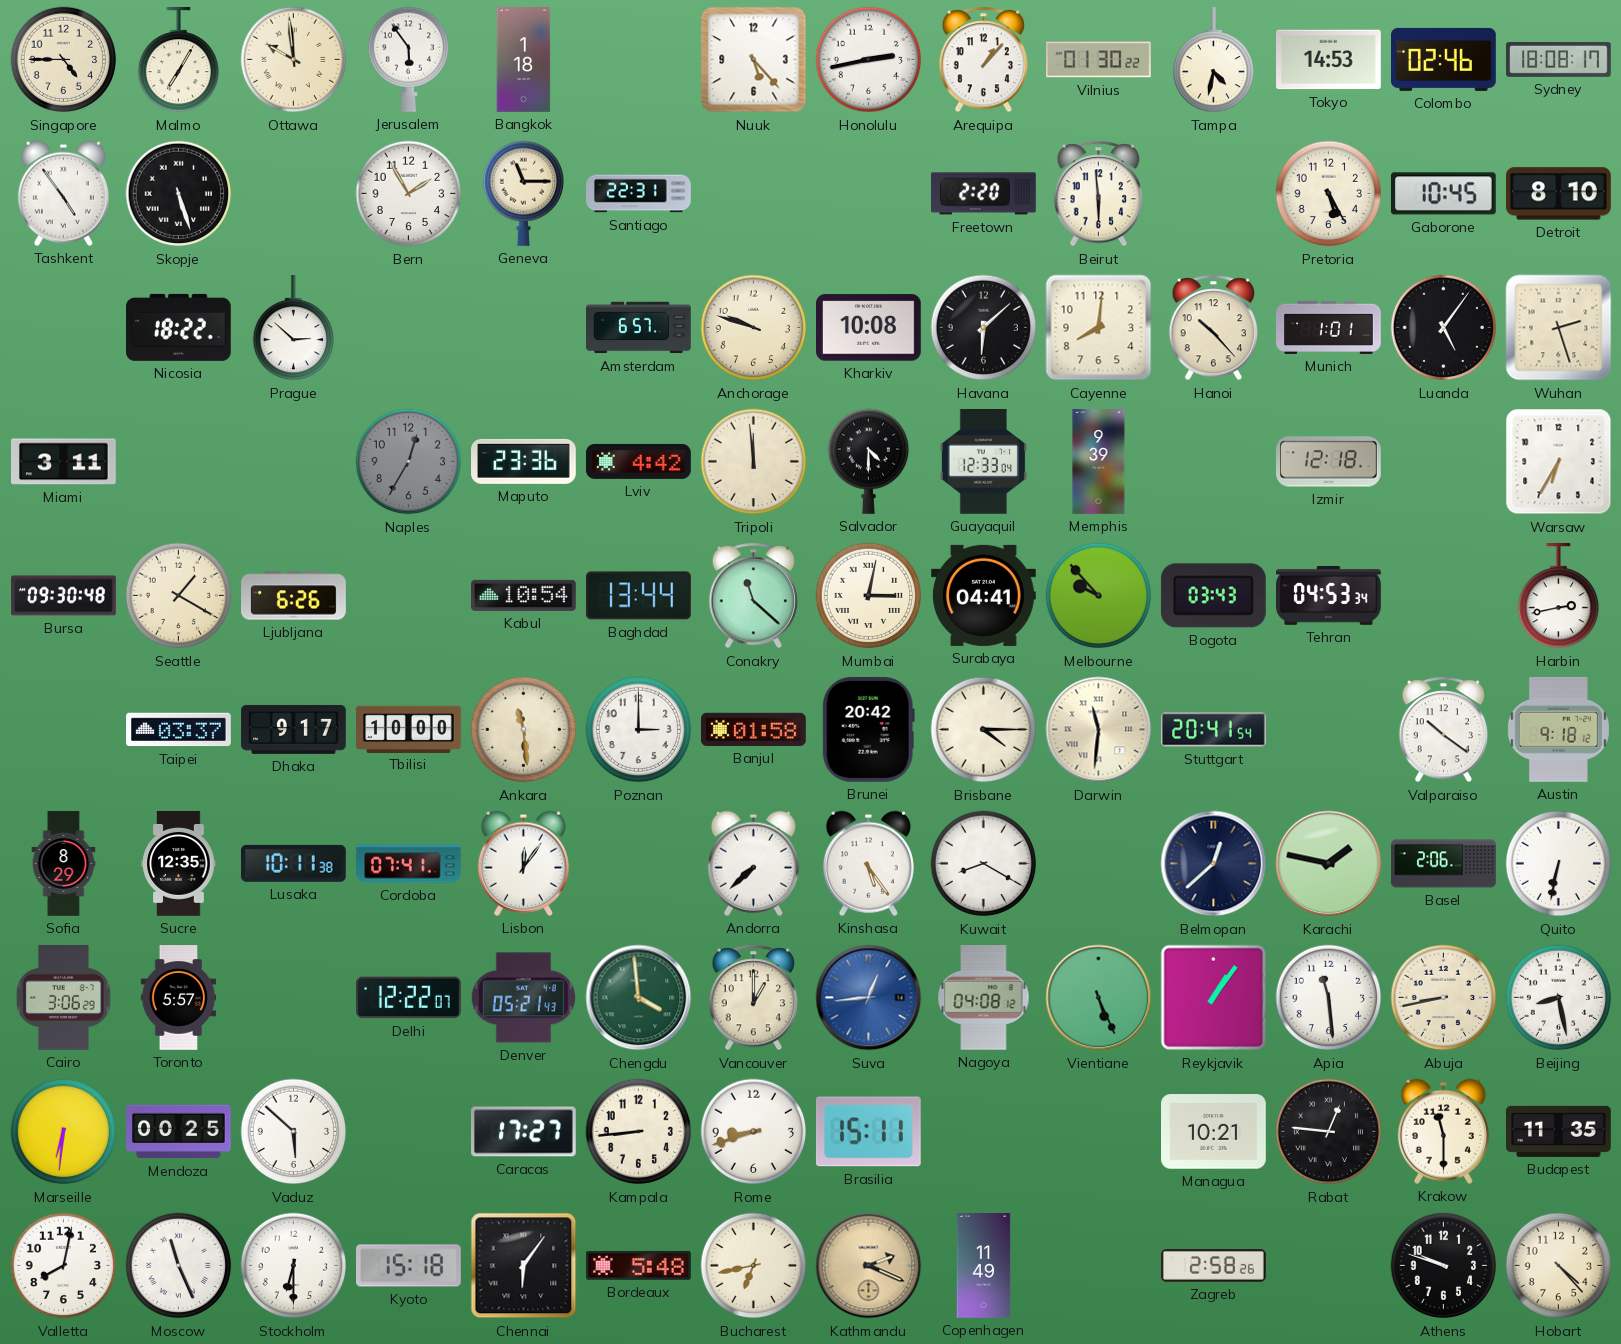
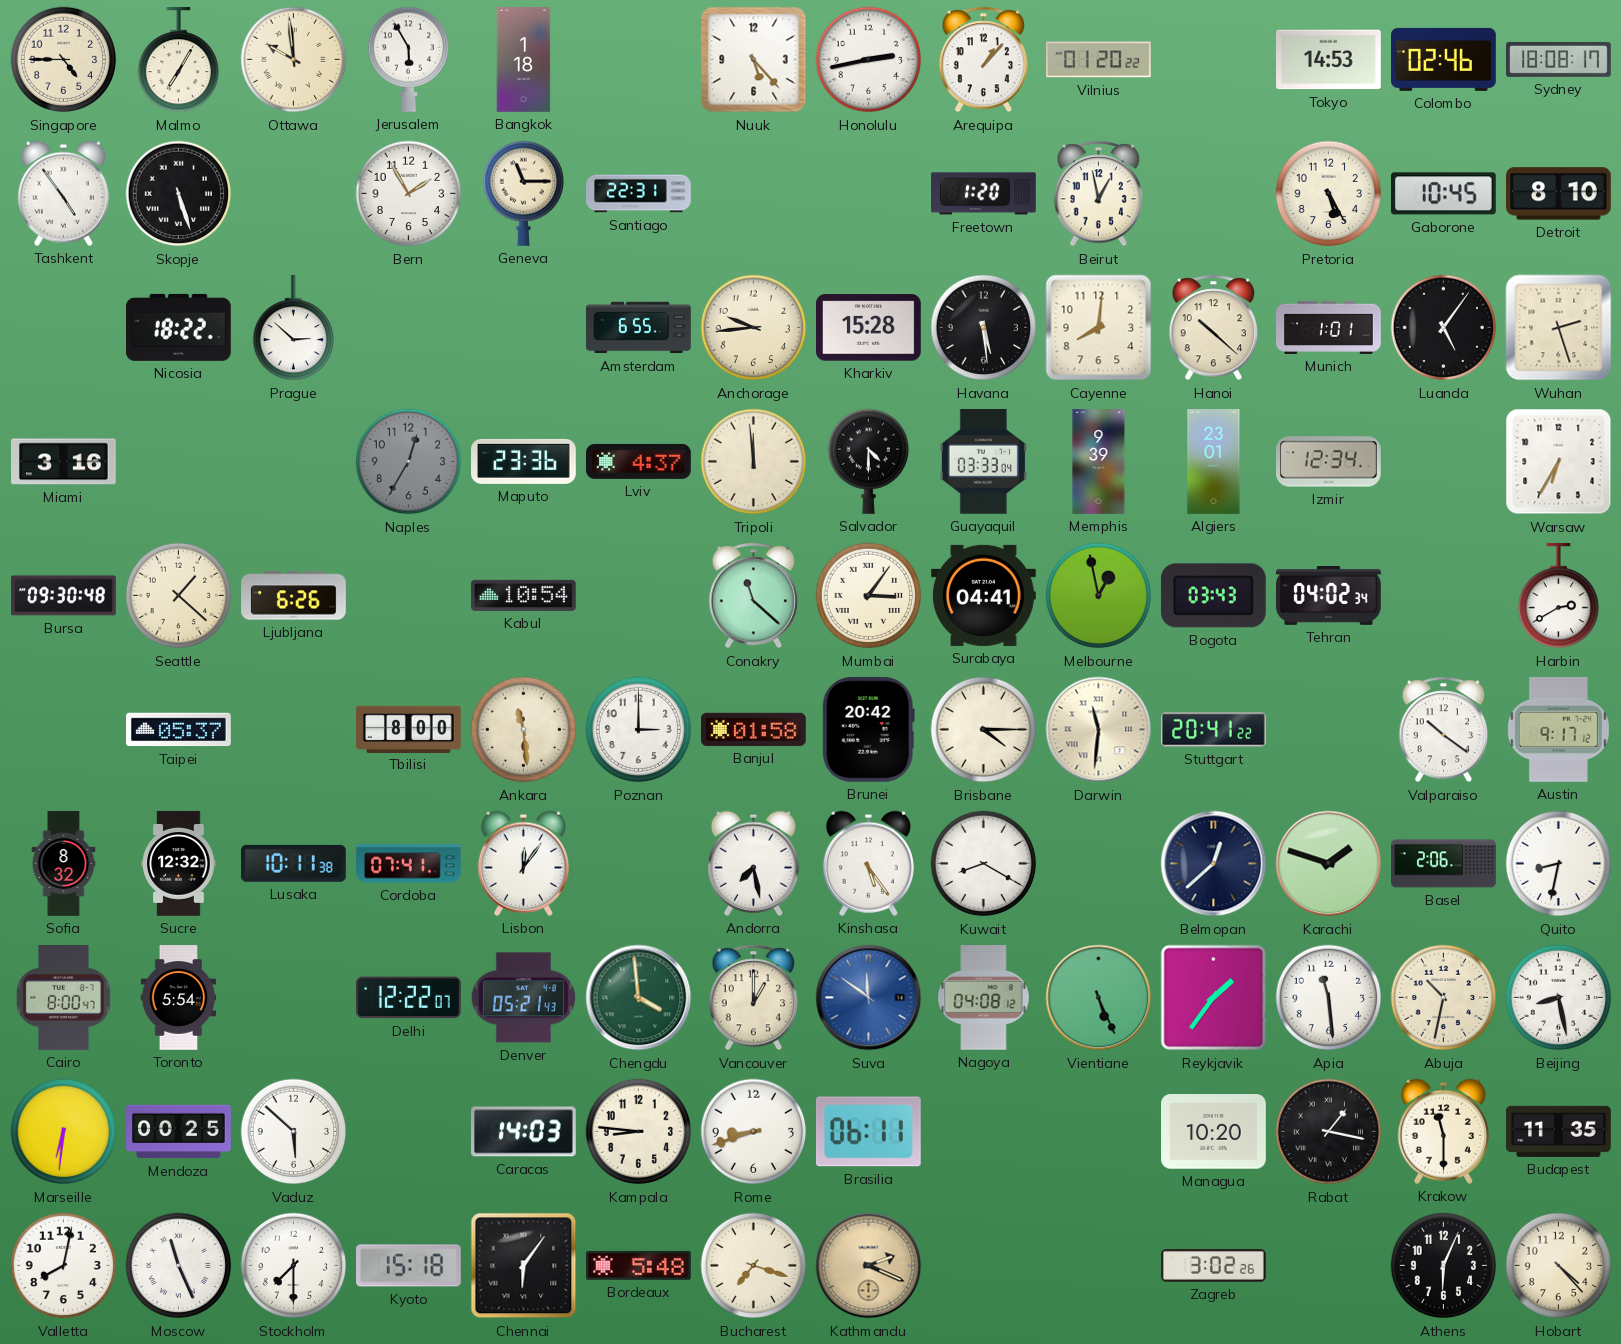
Jerusalem: 5:54 -> 5:55 (408, 59)
Vilnius: 01:30 -> 01:20 (1099, 60)
Tampa: 4:32 -> none (1213, 61)
Freetown: 2:20 -> 1:20 (984, 194)
Beirut: 5:59 -> 12:58 (1099, 194)
Amsterdam: 6:57 -> 6:55 (639, 328)
Anchorage: 9:48 -> 9:44 (754, 328)
Kharkiv: 10:08 -> 15:28 (869, 328)
Havana: 6:08 -> 5:29 (984, 328)
Hanoi: 10:23 -> 10:22 (1214, 328)
Miami: 3:11 -> 3:16 (64, 462)
Lviv: 4:42 -> 4:37 (639, 461)
Guayaquil: 12:33 -> 03:33 (983, 462)
Algiers: none -> 23:01 (1214, 462)
Izmir: 12:18 -> 12:34 (1329, 462)
Seattle: 1:20 -> 1:22 (179, 596)
Baghdad: 13:44 -> none (639, 596)
Mumbai: 3:02 -> 3:06 (869, 596)
Melbourne: 9:53 -> 12:58 (1099, 596)
Tehran: 04:53 -> 04:02 (1329, 596)
Harbin: 2:43 -> 2:40 (1558, 597)
Taipei: 03:37 -> 05:37 (179, 730)
Dhaka: 9:17 -> none (294, 729)
Tbilisi: 10:00 -> 8:00 (409, 729)
Stuttgart: 20:41:54 -> 20:41:22 (1214, 730)
Austin: 9:18 -> 9:17 (1558, 729)
Sofia: 8:29 -> 8:32 (64, 864)
Sucre: 12:35 -> 12:32 (179, 864)
Andorra: 7:38 -> 7:28 (753, 863)
Karachi: 1:47 -> 1:48 (1329, 864)
Quito: 6:32 -> 8:32 (1559, 864)
Cairo: 3:06 -> 8:00 (64, 998)
Toronto: 5:57 -> 5:54 (179, 998)
Suva: 12:44 -> 11:51 (869, 998)
Reykjavik: 1:06 -> 1:36 (1214, 998)
Abuja: 8:43 -> 10:32 (1444, 998)
Caracas: 17:27 -> 14:03 (524, 1132)
Kampala: 8:44 -> 8:46 (639, 1132)
Brasilia: 15:11 -> 06:11 (868, 1132)
Managua: 10:21 -> 10:20 (1214, 1132)
Rabat: 12:46 -> 1:17 (1329, 1132)
Stockholm: 6:30 -> 7:30 (294, 1266)
Bucharest: 6:43 -> 7:18 (754, 1266)
Copenhagen: 11:49 -> none (984, 1266)
Zagreb: 2:58 -> 3:02 (1214, 1266)
Athens: 9:48 -> 6:04 (1444, 1266)
